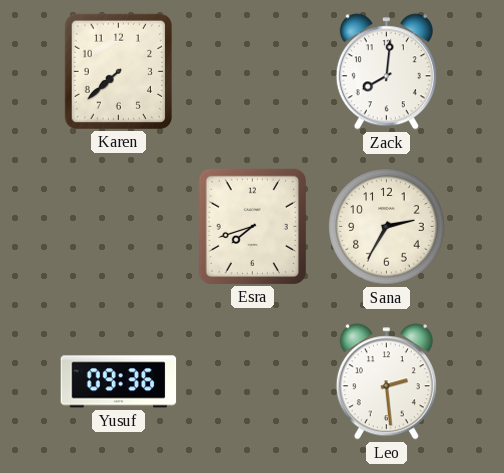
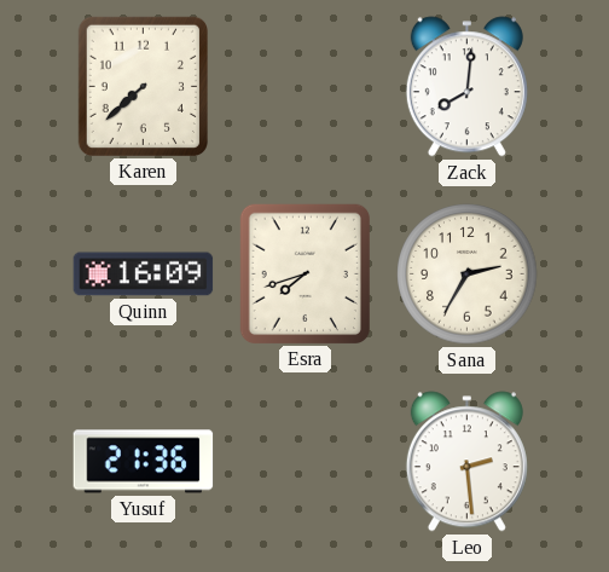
Quinn: none -> 16:09 (144, 275)
Yusuf: 09:36 -> 21:36 (144, 462)
